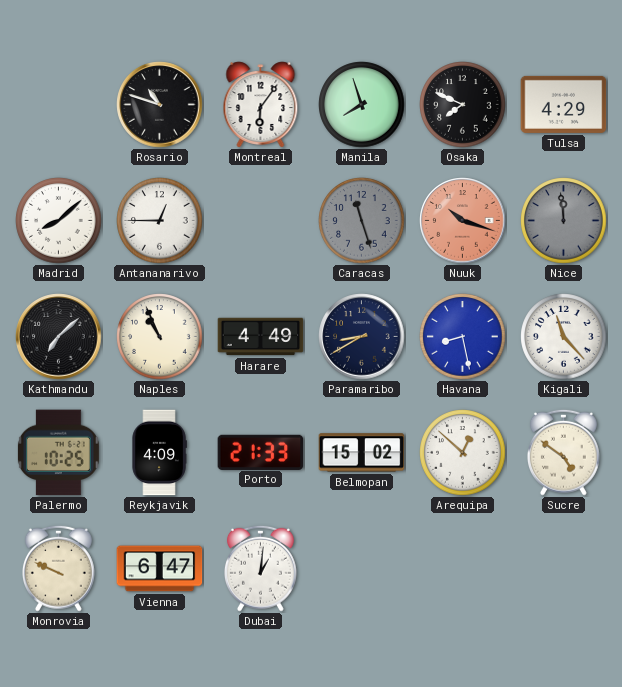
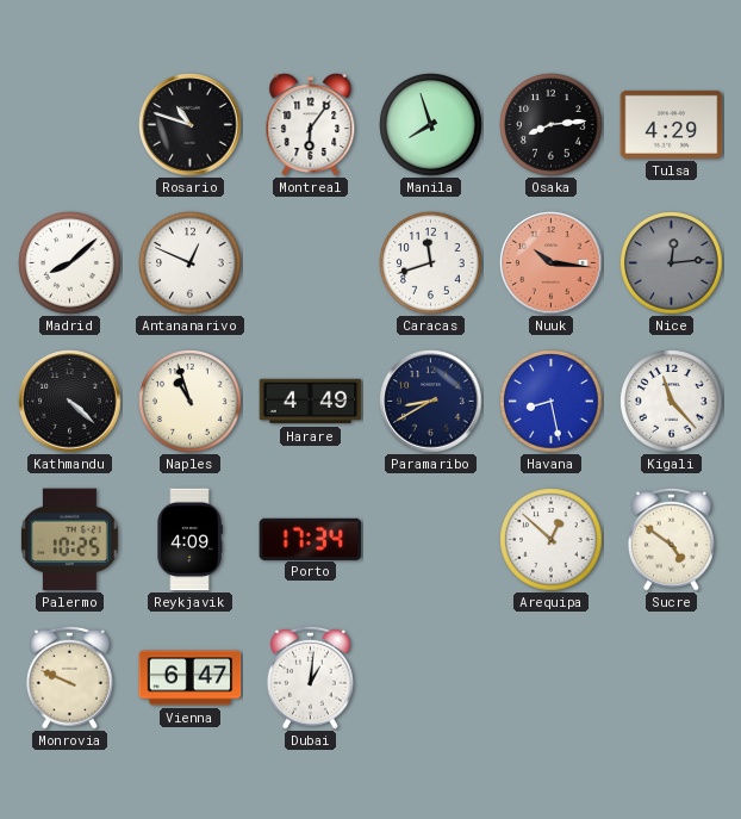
Osaka: 7:49 -> 8:14 (552, 125)
Antananarivo: 12:45 -> 12:49 (191, 263)
Caracas: 11:27 -> 11:42 (431, 263)
Caracas dial: grey -> white (431, 263)
Nuuk: 10:18 -> 10:16 (552, 263)
Nice: 11:59 -> 12:14 (672, 263)
Kathmandu: 7:08 -> 4:22 (70, 402)
Naples: 10:56 -> 10:57 (191, 402)
Porto: 21:33 -> 17:34 (311, 539)
Belmopan: 15:02 -> none (362, 453)
